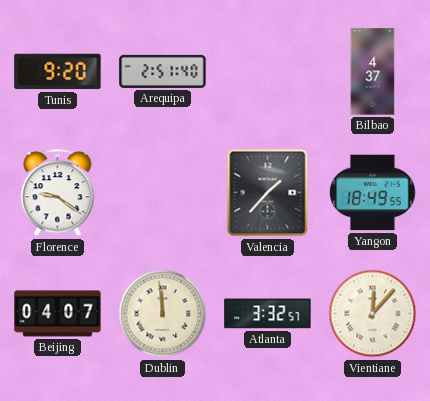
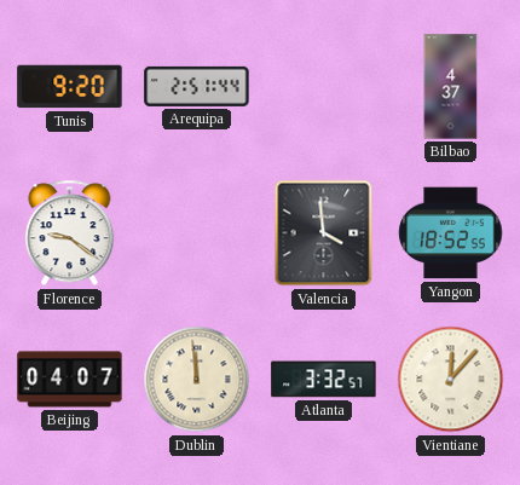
Arequipa: 2:51:40 -> 2:51:44 (197, 86)
Valencia: 1:37 -> 3:59 (324, 233)
Yangon: 18:49 -> 18:52 (451, 233)
